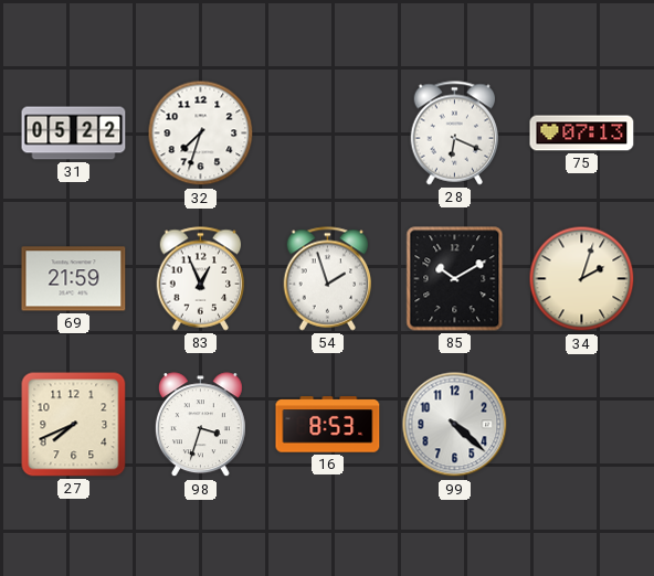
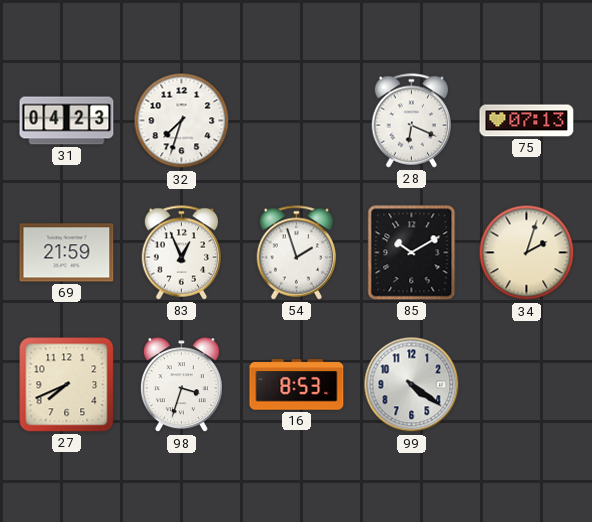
31: 05:22 -> 04:23 (67, 121)
99: 4:22 -> 4:21 (412, 385)
